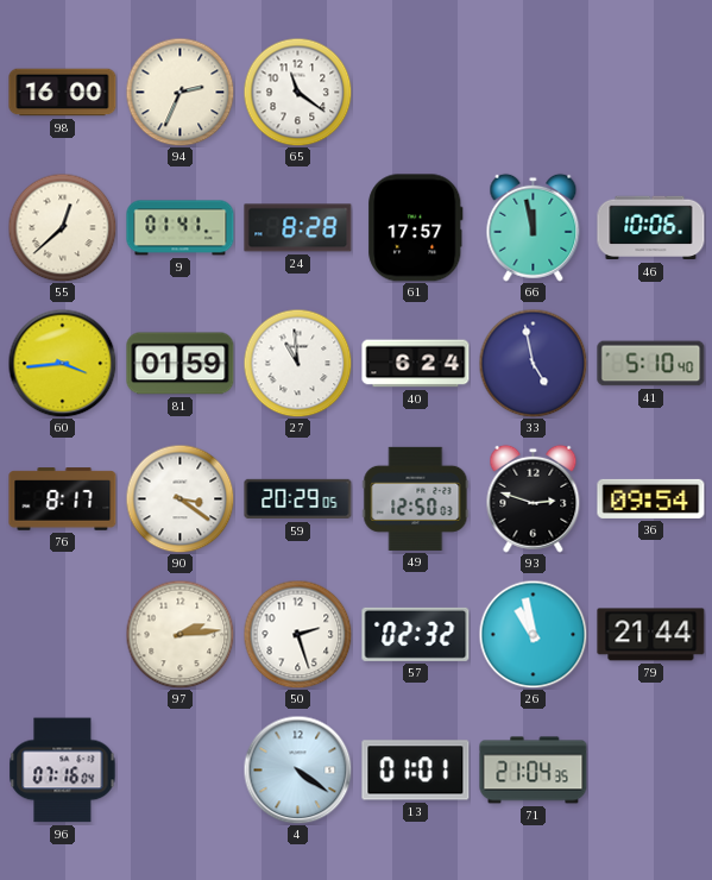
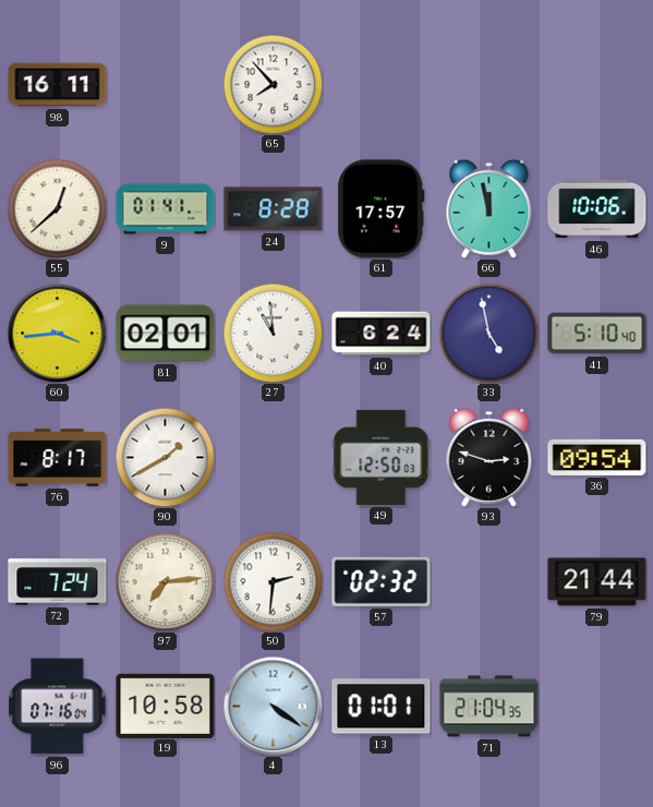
98: 16:00 -> 16:11 (58, 85)
94: 2:34 -> none (179, 92)
65: 11:21 -> 7:53 (273, 84)
81: 01:59 -> 02:01 (166, 334)
90: 3:21 -> 1:40 (165, 457)
59: 20:29 -> none (298, 499)
72: none -> 7:24 (58, 582)
97: 2:14 -> 7:14 (165, 581)
50: 2:27 -> 2:31 (273, 581)
26: 10:58 -> none (533, 634)
19: none -> 10:58 (166, 706)
